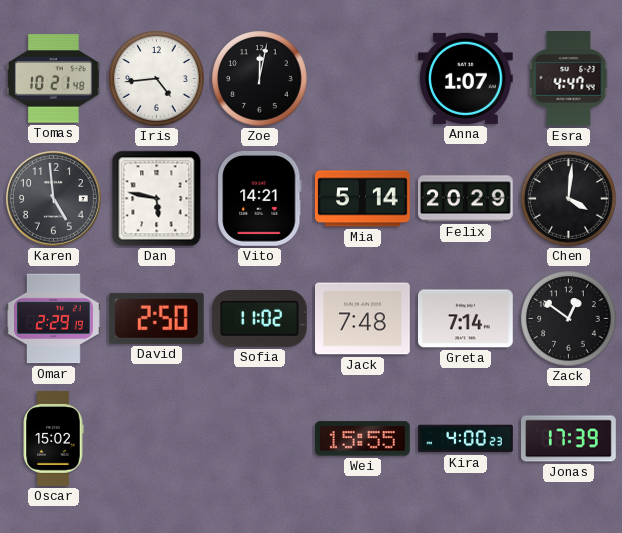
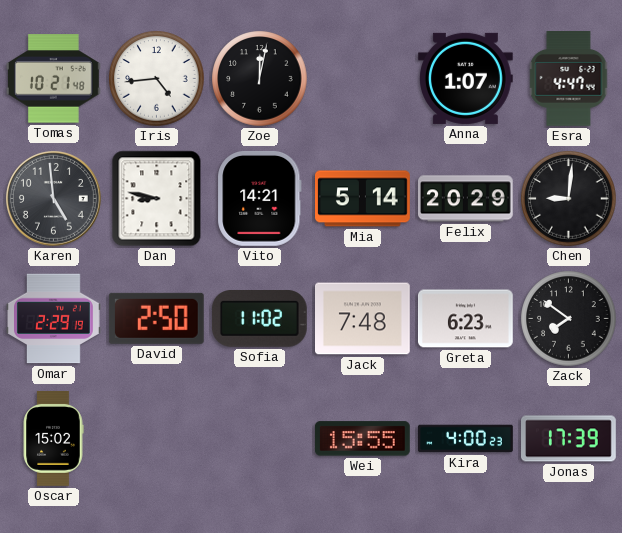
Dan: 5:47 -> 8:47 (157, 199)
Chen: 4:01 -> 9:01 (569, 199)
Greta: 7:14 -> 6:23 (466, 319)
Zack: 12:51 -> 7:51 (569, 319)
